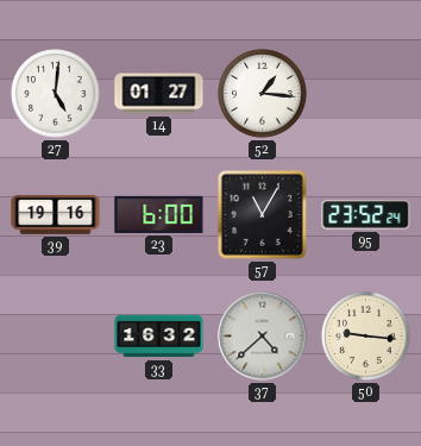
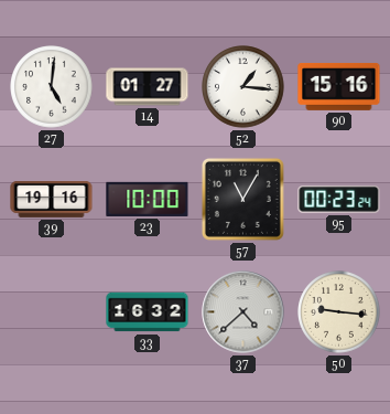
90: none -> 15:16 (339, 87)
23: 6:00 -> 10:00 (148, 199)
95: 23:52 -> 00:23 (339, 200)
